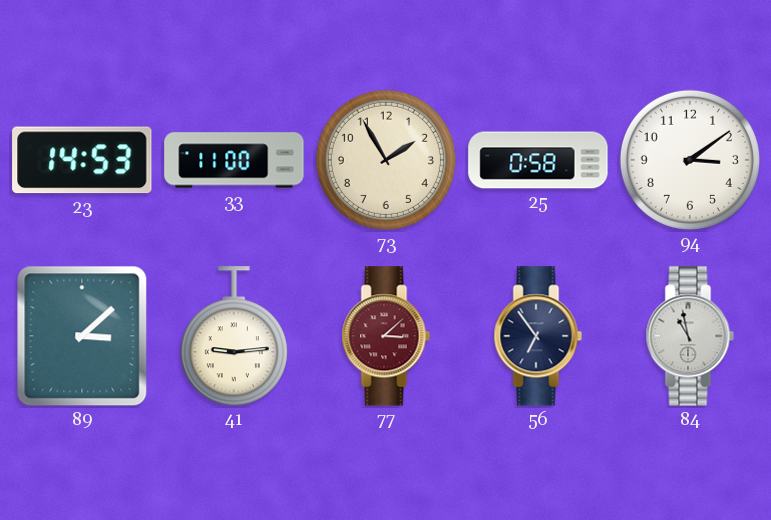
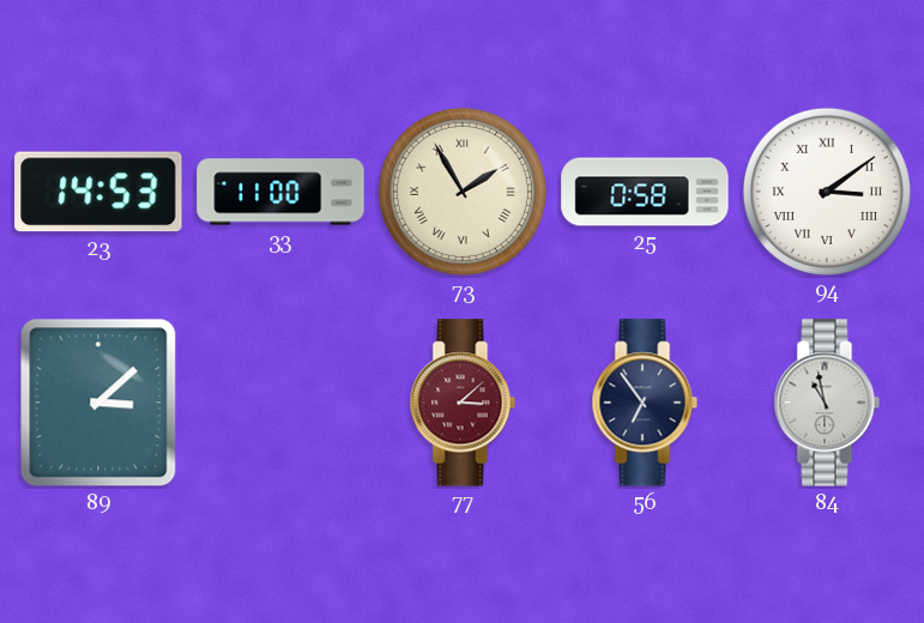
73 numerals: Arabic -> Roman (463, 192)
94 numerals: Arabic -> Roman (827, 192)
41: 9:14 -> none (234, 337)
